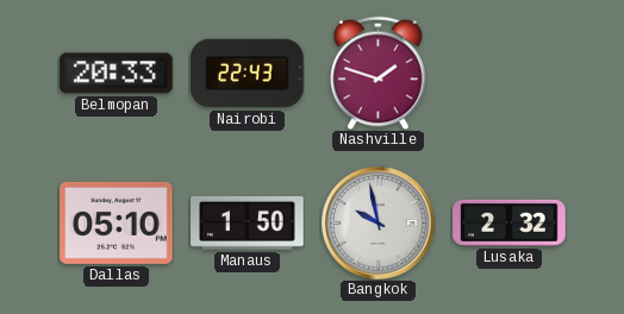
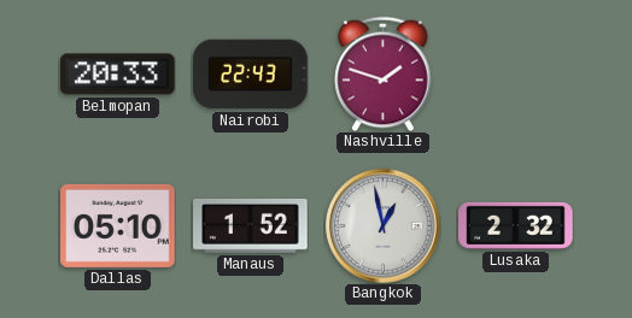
Manaus: 1:50 -> 1:52 (251, 225)
Bangkok: 9:58 -> 12:58 (384, 226)
